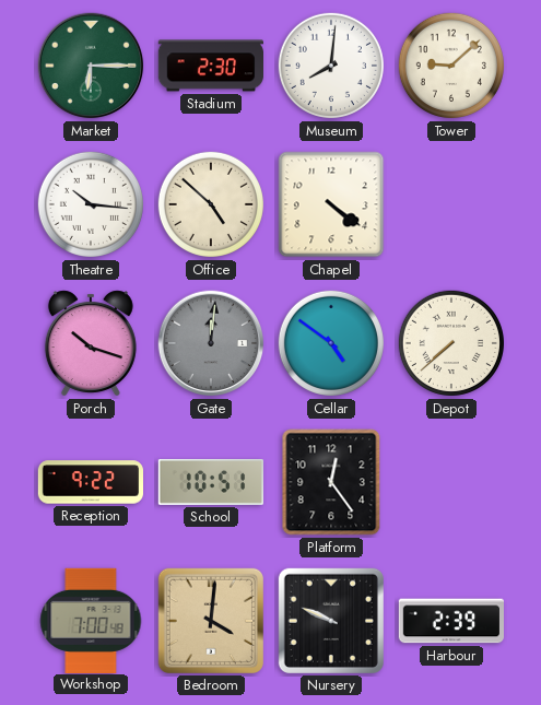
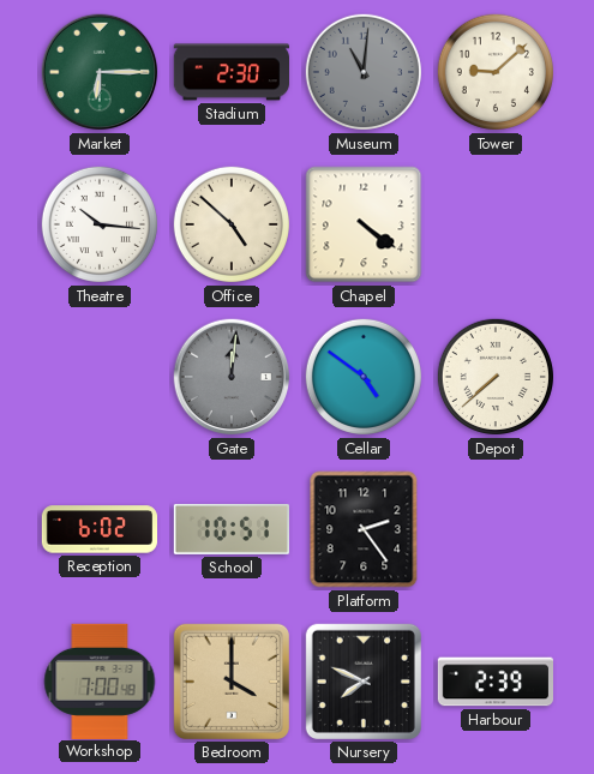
Museum: 8:01 -> 11:01 (364, 72)
Museum dial: white -> grey (364, 72)
Porch: 10:18 -> none (91, 343)
Reception: 9:22 -> 6:02 (98, 529)
Platform: 12:24 -> 2:24 (364, 529)
Bedroom: 4:01 -> 4:00 (232, 682)
Nursery: 9:49 -> 7:49 (364, 682)
